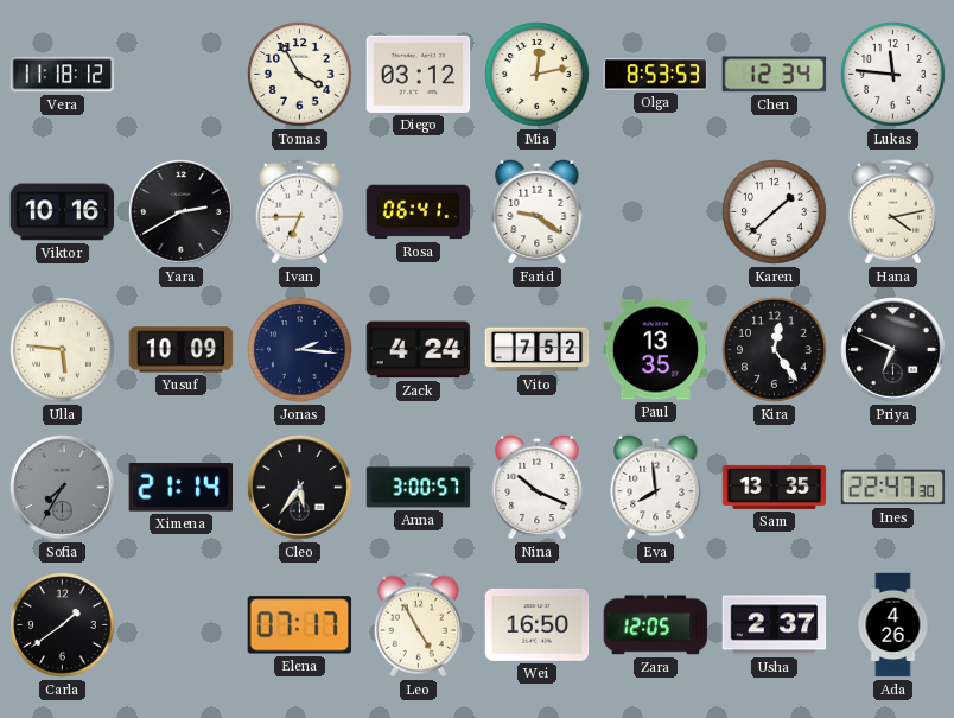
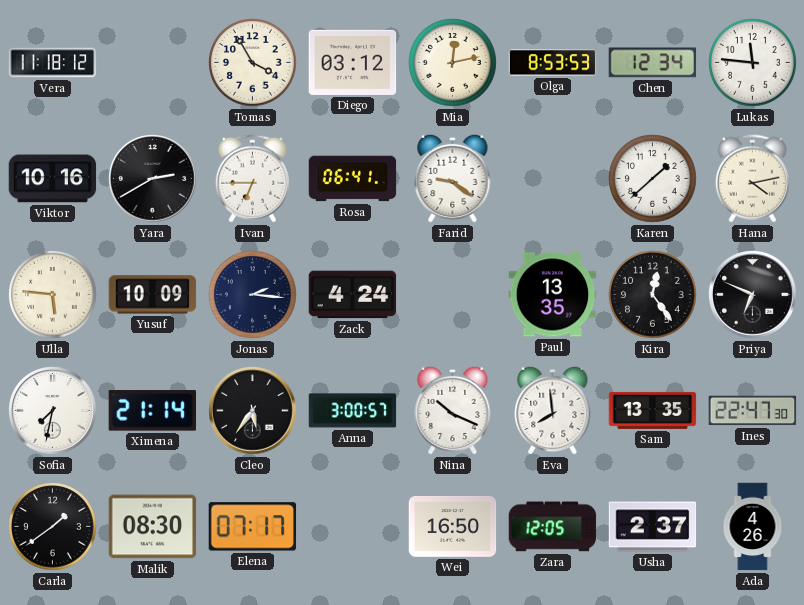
Vito: 7:52 -> none (538, 350)
Sofia: 7:35 -> 7:32 (53, 411)
Sofia dial: grey -> white (53, 411)
Malik: none -> 08:30 (153, 527)
Leo: 4:55 -> none (418, 625)
